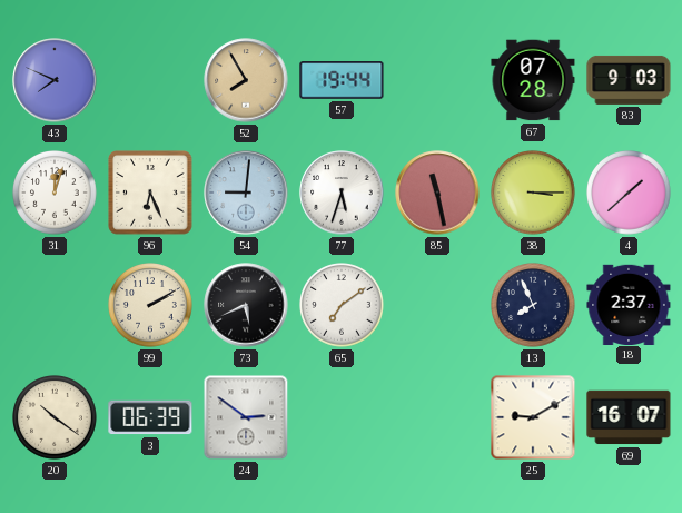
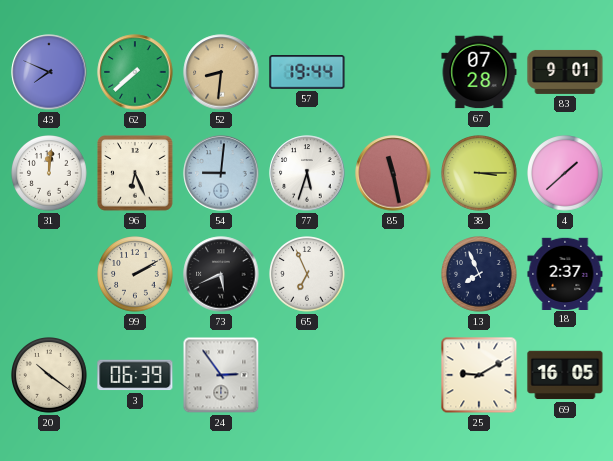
62: none -> 7:38 (135, 72)
52: 7:55 -> 8:31 (221, 72)
83: 9:03 -> 9:01 (565, 72)
31: 12:03 -> 12:01 (50, 174)
65: 7:09 -> 6:56 (308, 275)
24: 2:51 -> 2:54 (221, 375)
69: 16:07 -> 16:05 (565, 375)
